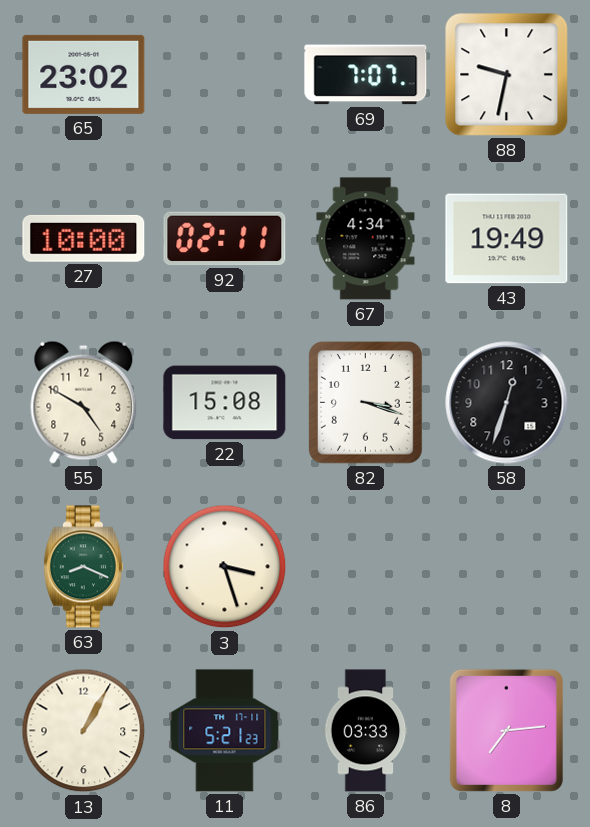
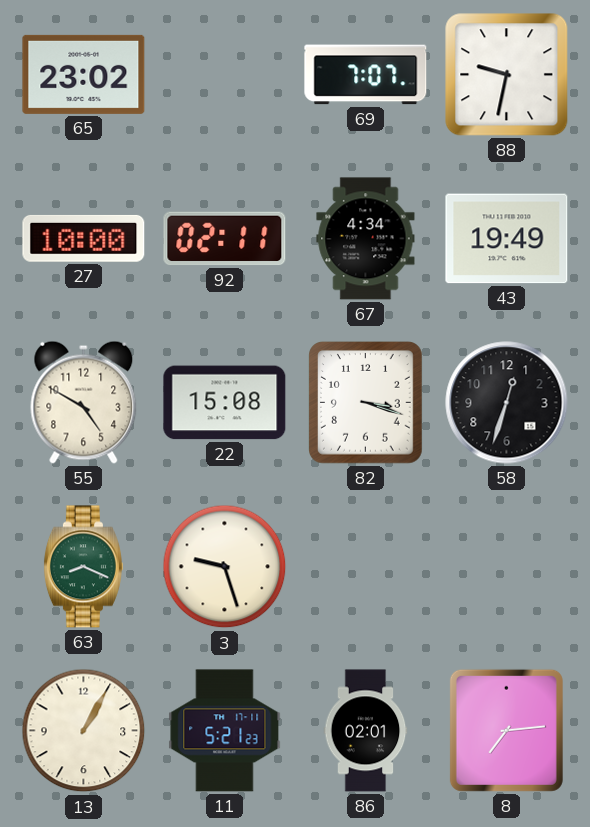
3: 3:27 -> 9:27 (225, 567)
86: 03:33 -> 02:01 (366, 731)
